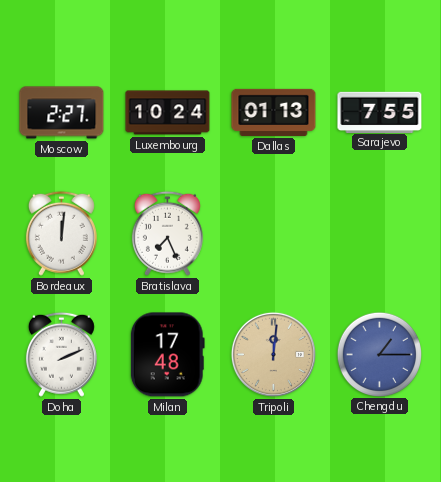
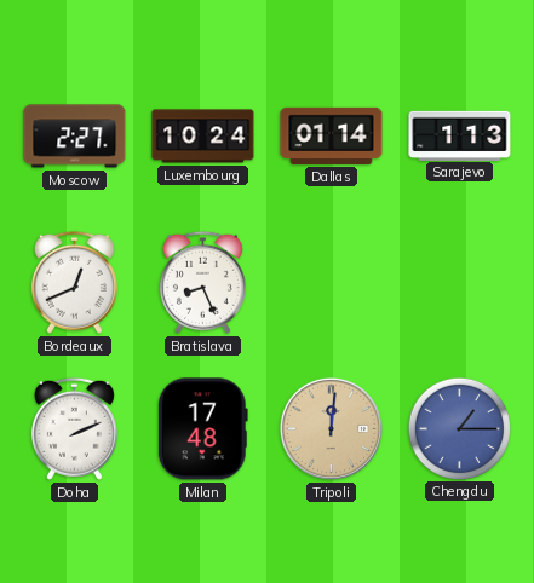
Dallas: 01:13 -> 01:14 (332, 135)
Sarajevo: 7:55 -> 1:13 (460, 135)
Bordeaux: 12:01 -> 12:41 (74, 282)
Bratislava: 7:26 -> 8:26 (202, 282)
